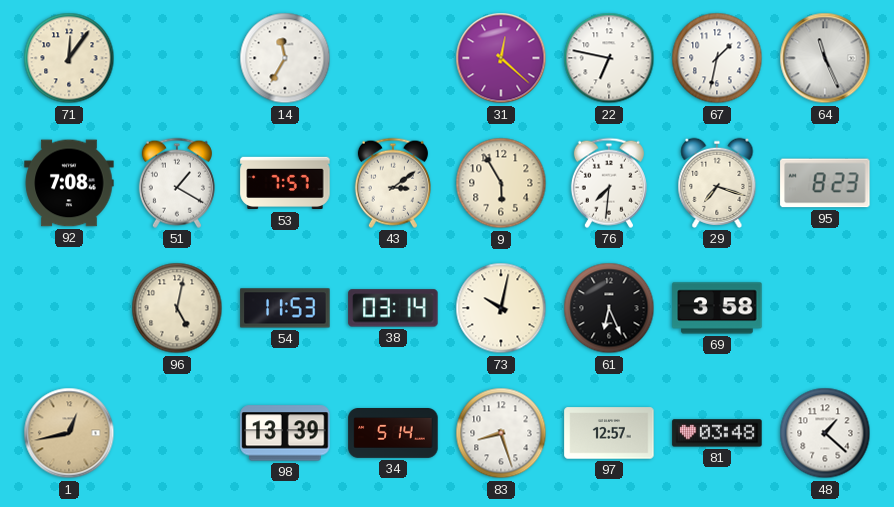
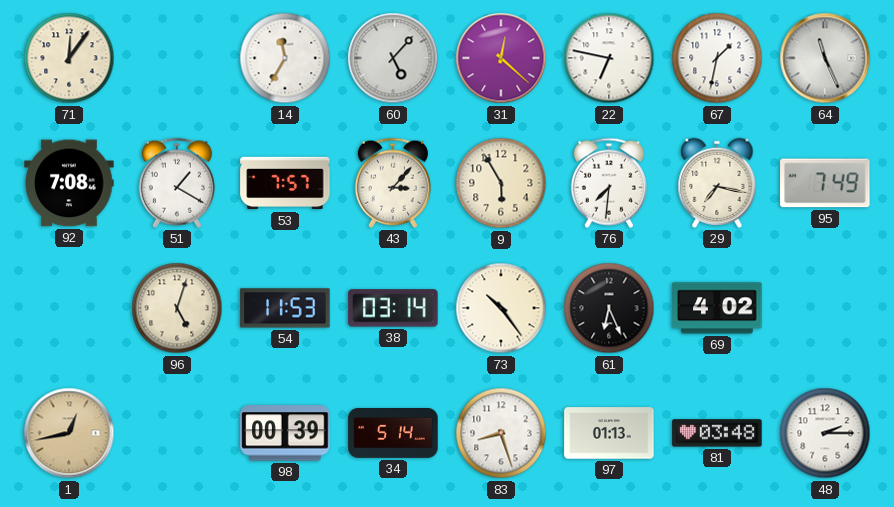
60: none -> 5:07 (393, 58)
43: 3:09 -> 3:07 (393, 183)
29: 7:18 -> 7:17 (717, 183)
95: 8:23 -> 7:49 (825, 183)
96: 5:02 -> 5:03 (177, 308)
73: 10:02 -> 10:24 (501, 308)
69: 3:58 -> 4:02 (717, 308)
98: 13:39 -> 00:39 (285, 433)
97: 12:57 -> 01:13 (609, 433)
48: 1:22 -> 2:15 (825, 433)
